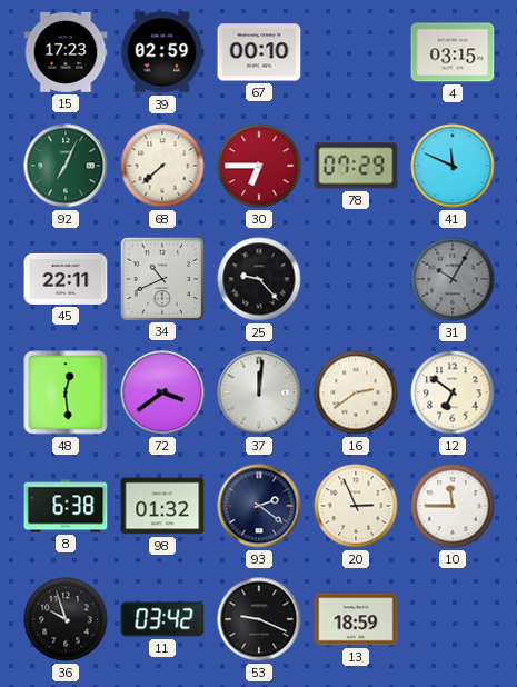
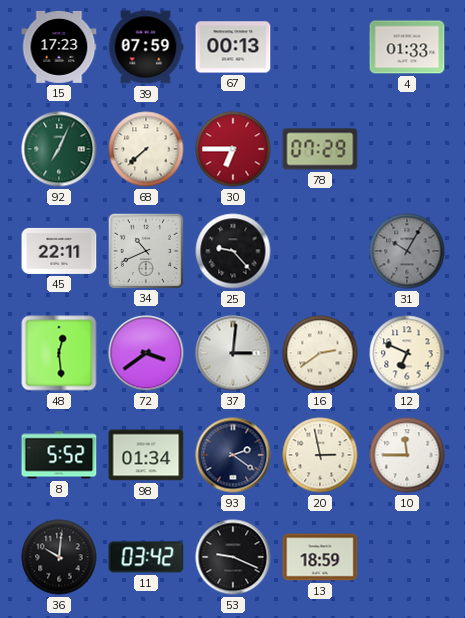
39: 02:59 -> 07:59 (146, 47)
67: 00:10 -> 00:13 (233, 47)
4: 03:15 -> 01:33 (407, 47)
41: 11:49 -> none (453, 166)
37: 12:01 -> 3:01 (233, 353)
12: 6:51 -> 6:49 (407, 353)
8: 6:38 -> 5:52 (59, 455)
98: 01:32 -> 01:34 (146, 455)
20: 2:56 -> 2:58 (320, 455)
36: 9:57 -> 10:01 (59, 557)
